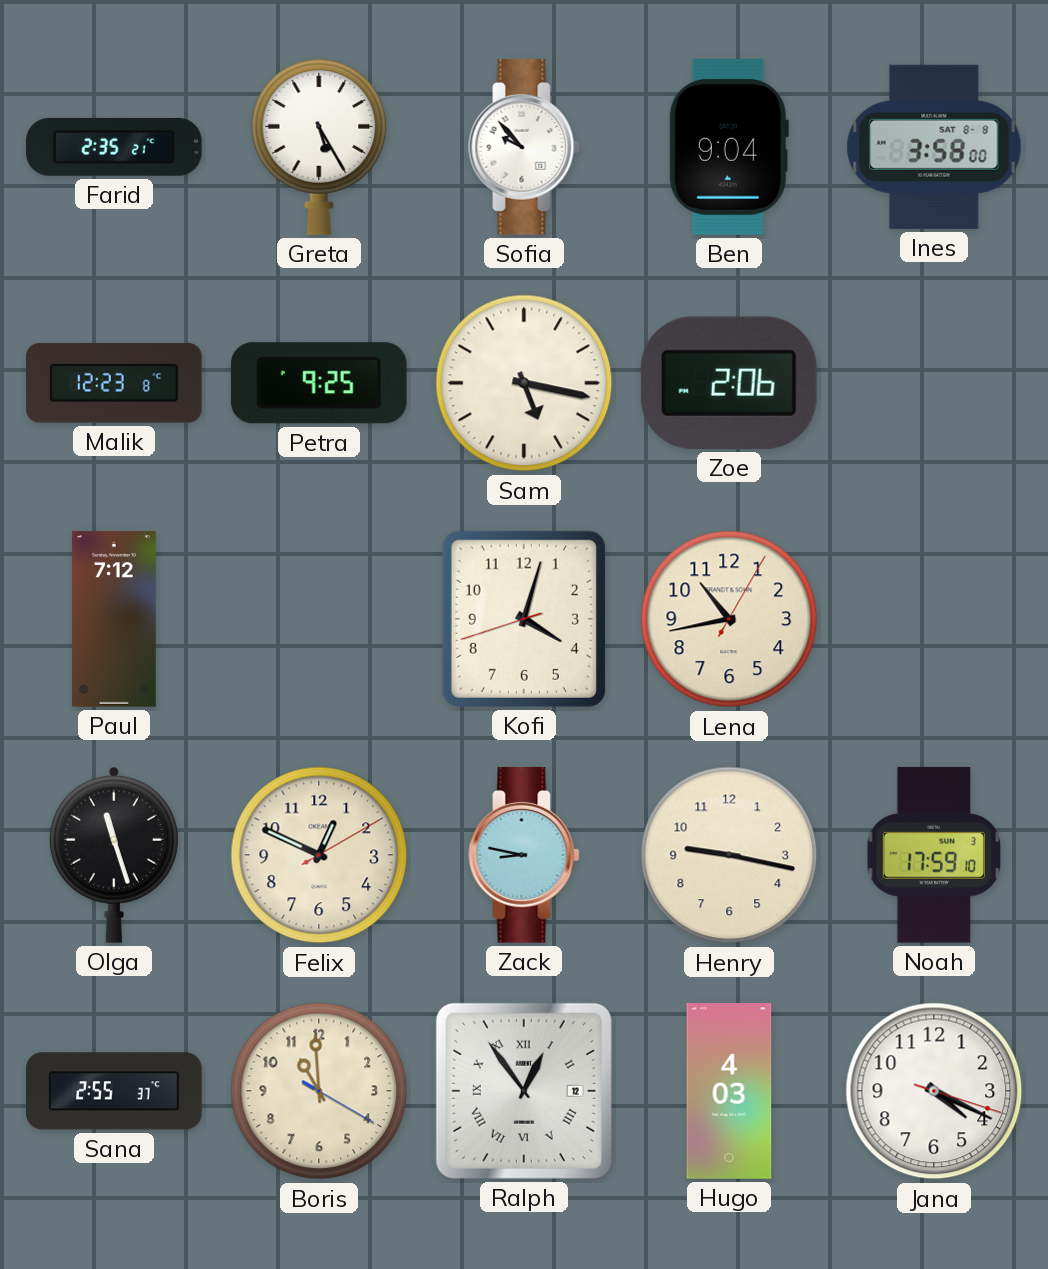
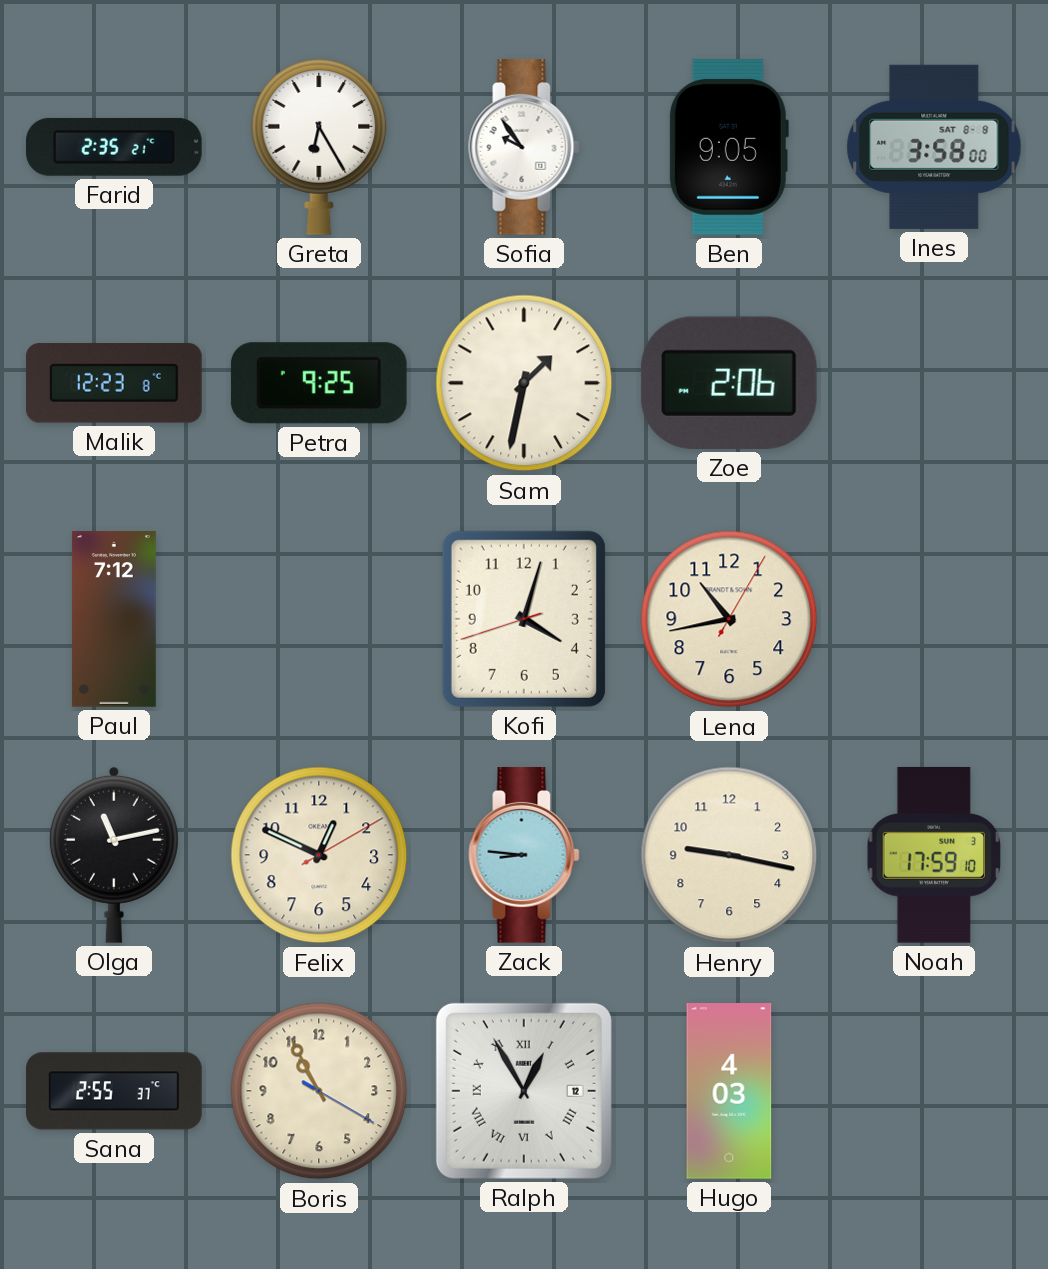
Greta: 5:25 -> 6:25 (319, 147)
Sofia: 9:53 -> 9:54 (524, 148)
Ben: 9:04 -> 9:05 (729, 147)
Sam: 5:17 -> 1:32 (524, 383)
Olga: 11:27 -> 11:13 (114, 855)
Zack: 8:47 -> 8:46 (524, 856)
Boris: 10:59 -> 10:55 (319, 1091)
Ralph: 12:54 -> 12:55 (524, 1091)
Jana: 4:19 -> none (934, 1091)
